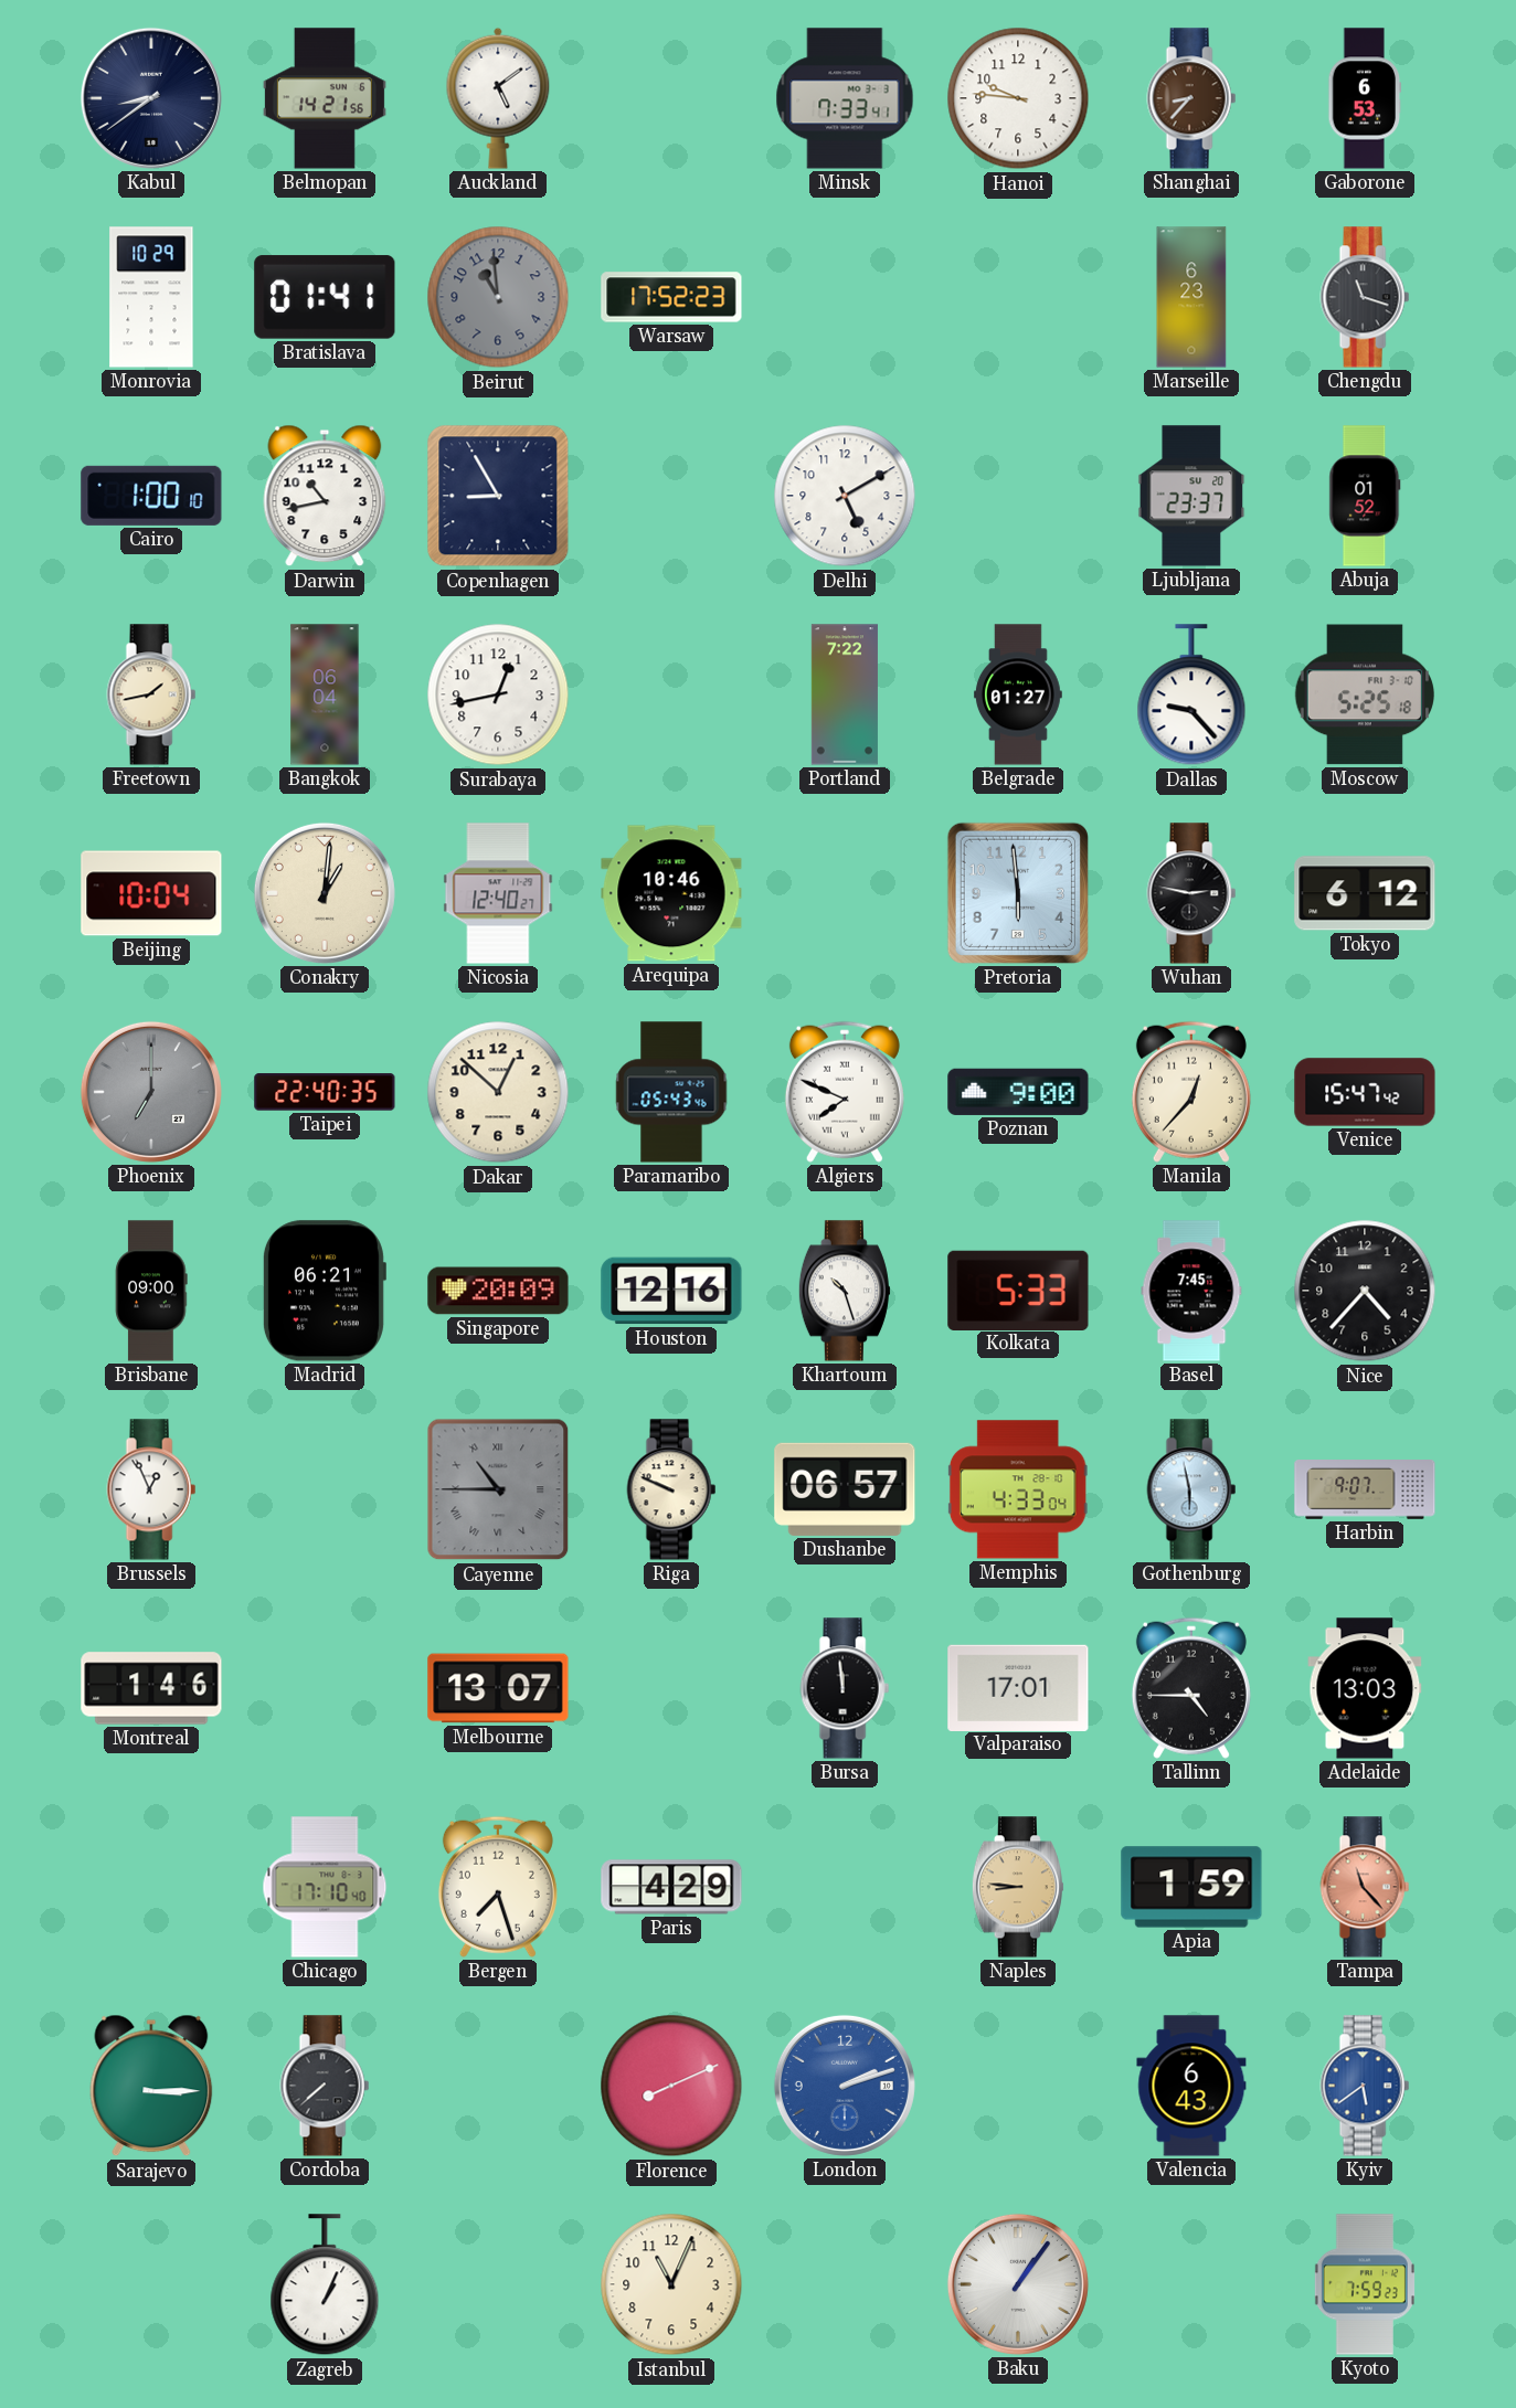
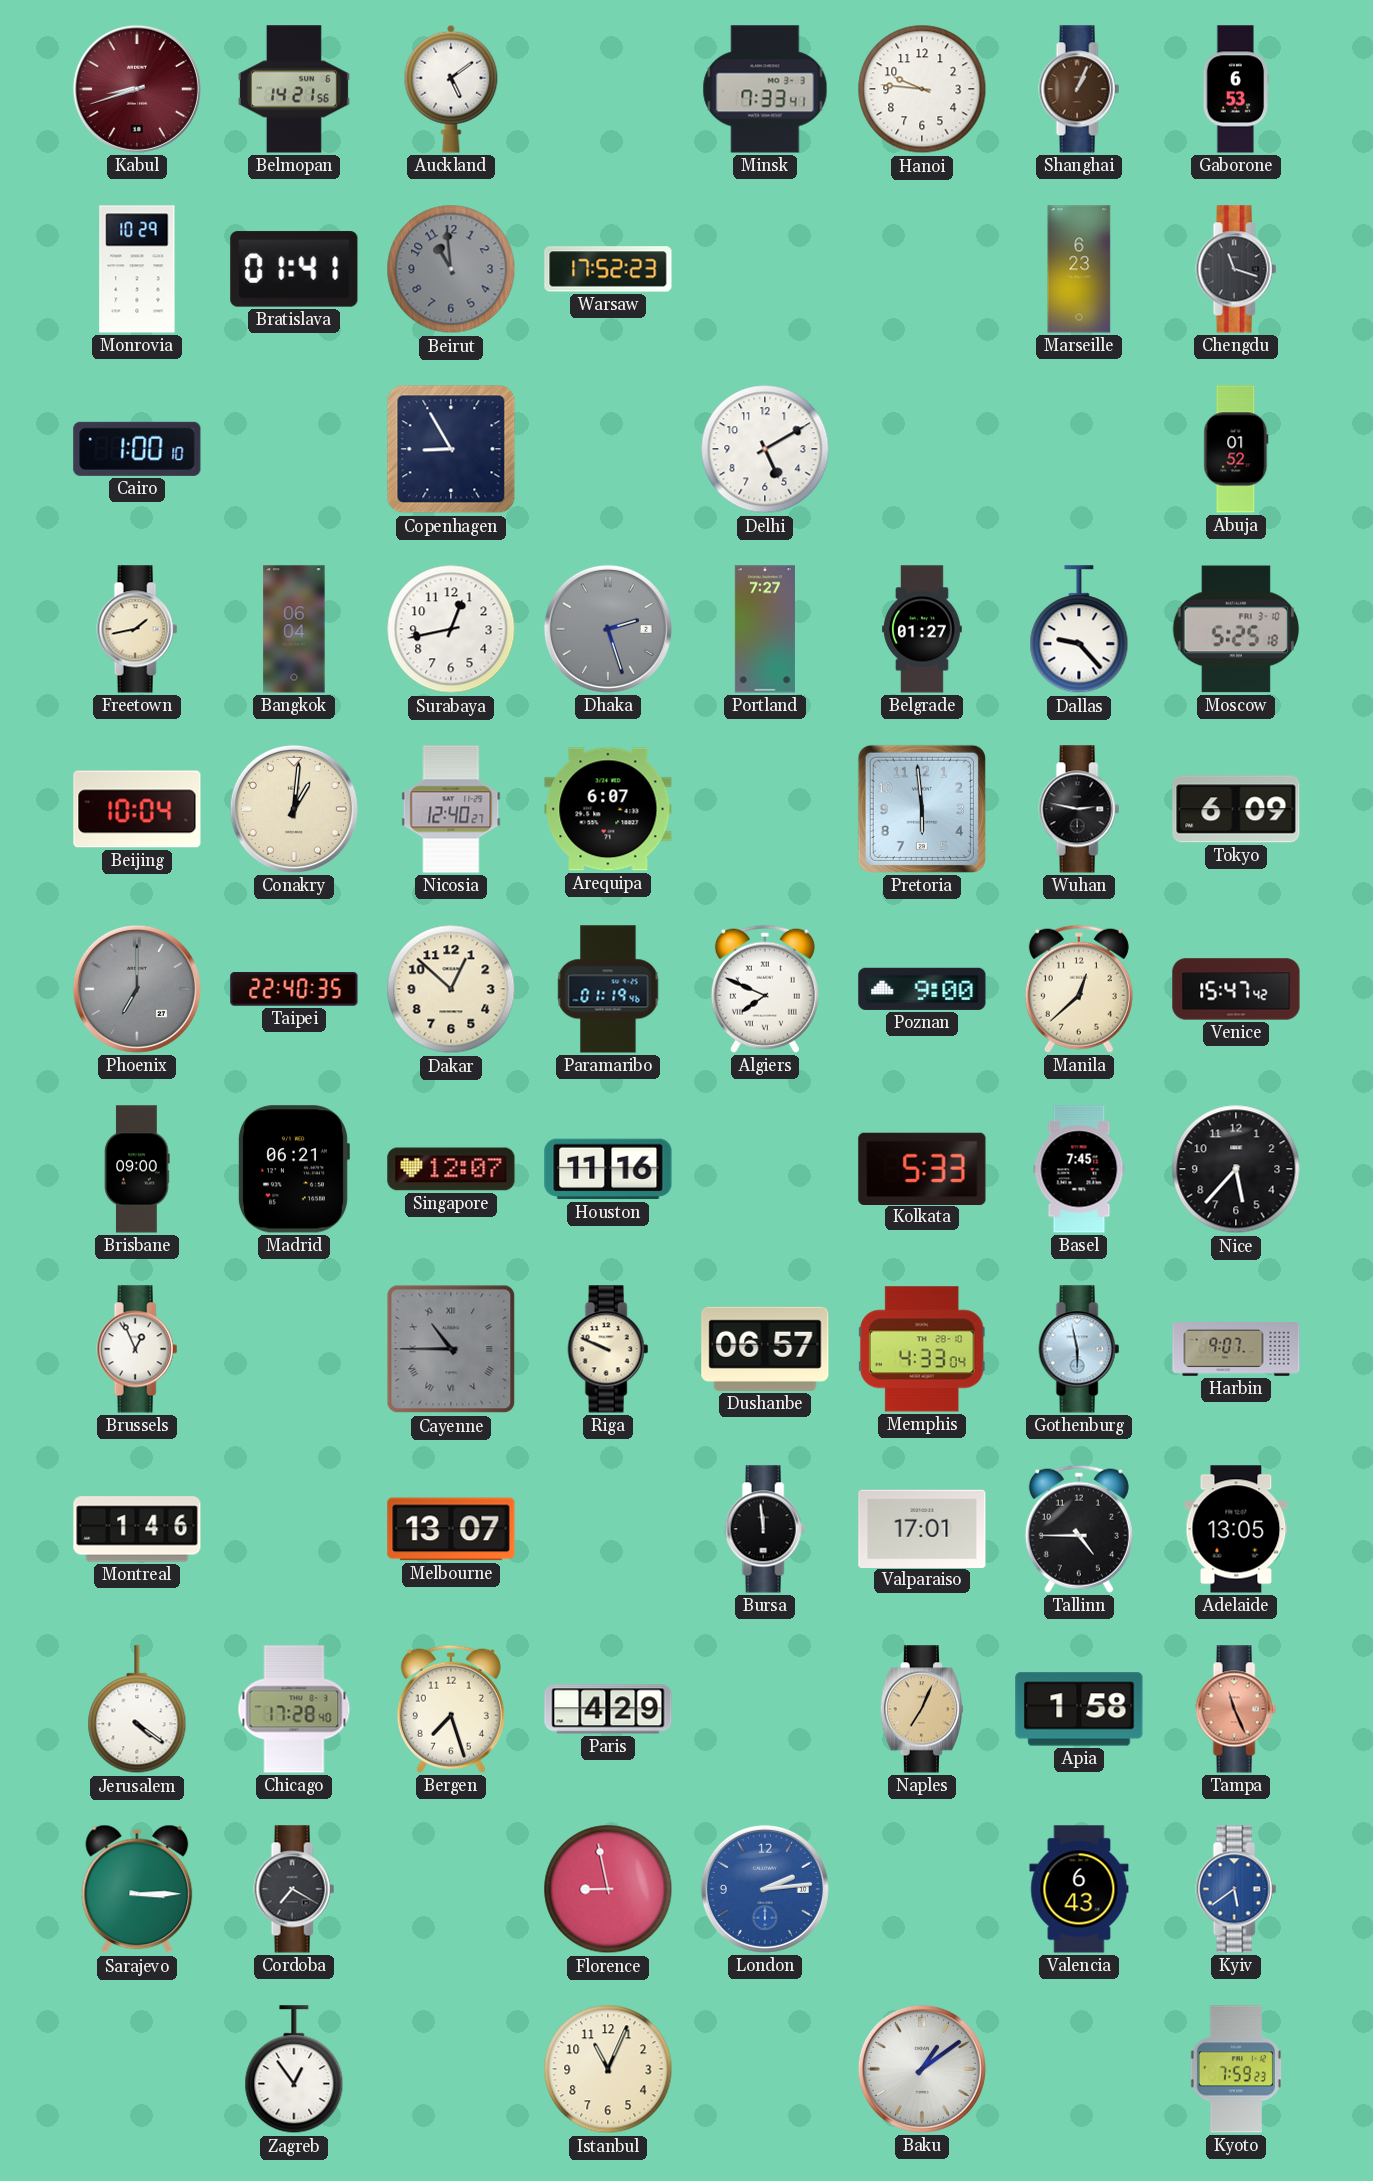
Kabul: 8:39 -> 8:42 (137, 89)
Kabul dial: navy -> burgundy (137, 89)
Shanghai: 8:37 -> 1:04 (1079, 89)
Darwin: 10:43 -> none (325, 496)
Ljubljana: 23:37 -> none (1191, 496)
Dhaka: none -> 2:27 (608, 629)
Portland: 7:22 -> 7:27 (765, 629)
Arequipa: 10:46 -> 6:07 (608, 809)
Tokyo: 6:12 -> 6:09 (1236, 809)
Paramaribo: 05:43 -> 01:19 (608, 989)
Manila: 12:37 -> 12:38 (1079, 989)
Singapore: 20:09 -> 12:07 (451, 1169)
Houston: 12:16 -> 11:16 (608, 1169)
Khartoum: 10:27 -> none (845, 1291)
Nice: 4:37 -> 5:37 (1236, 1169)
Adelaide: 13:03 -> 13:05 (1236, 1529)
Jerusalem: none -> 4:21 (137, 1710)
Chicago: 17:10 -> 17:28 (294, 1709)
Naples: 8:46 -> 7:04 (922, 1709)
Apia: 1:59 -> 1:58 (1079, 1709)
Tampa: 11:23 -> 11:26 (1236, 1709)
Cordoba: 7:38 -> 7:20 (294, 1889)
Florence: 8:11 -> 8:58 (608, 1889)
London: 2:12 -> 2:14 (765, 1889)
Zagreb: 1:04 -> 12:54 (294, 2070)
Baku: 1:06 -> 1:09 (922, 2069)
